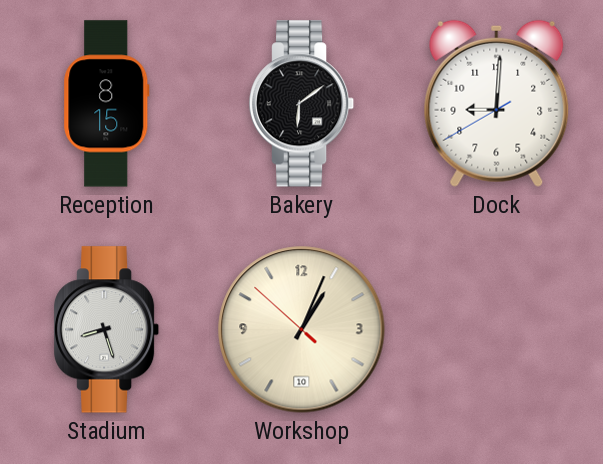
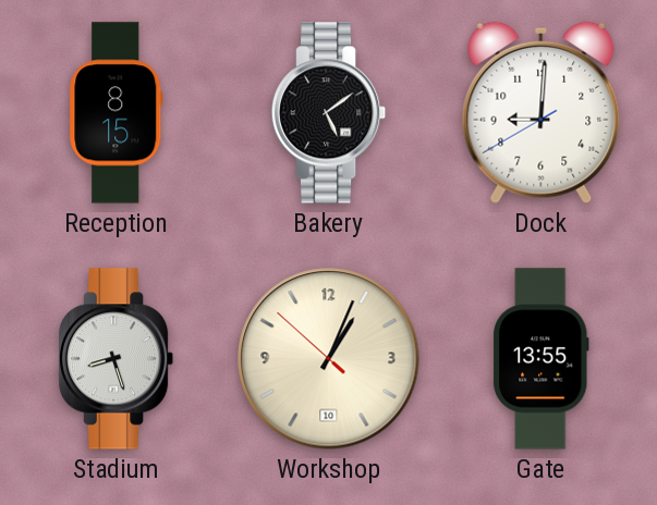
Bakery: 6:09 -> 5:09 (329, 113)
Gate: none -> 13:55 (542, 359)
